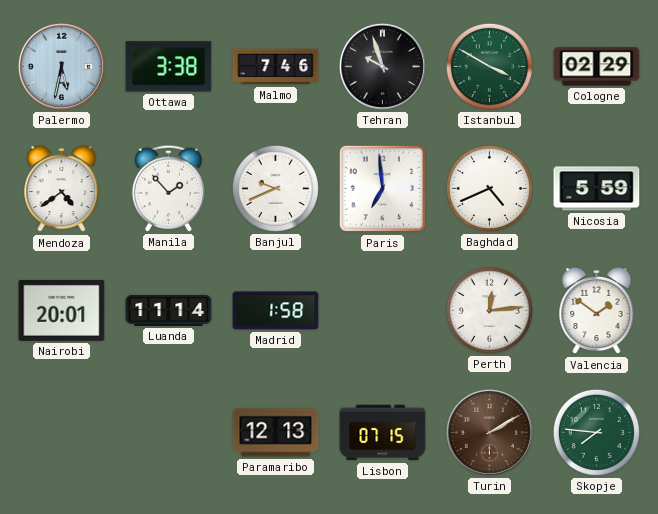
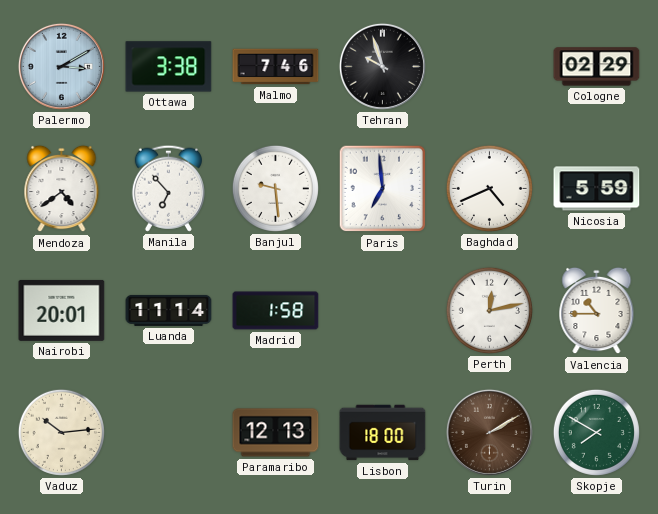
Palermo: 5:32 -> 3:10 (61, 66)
Istanbul: 3:50 -> none (489, 66)
Manila: 1:53 -> 6:53 (168, 188)
Banjul: 9:41 -> 9:29 (275, 188)
Perth: 12:14 -> 12:13 (489, 310)
Valencia: 1:51 -> 10:45 (597, 311)
Vaduz: none -> 10:14 (61, 432)
Lisbon: 07:15 -> 18:00 (383, 433)
Skopje: 7:46 -> 7:50 (596, 432)
